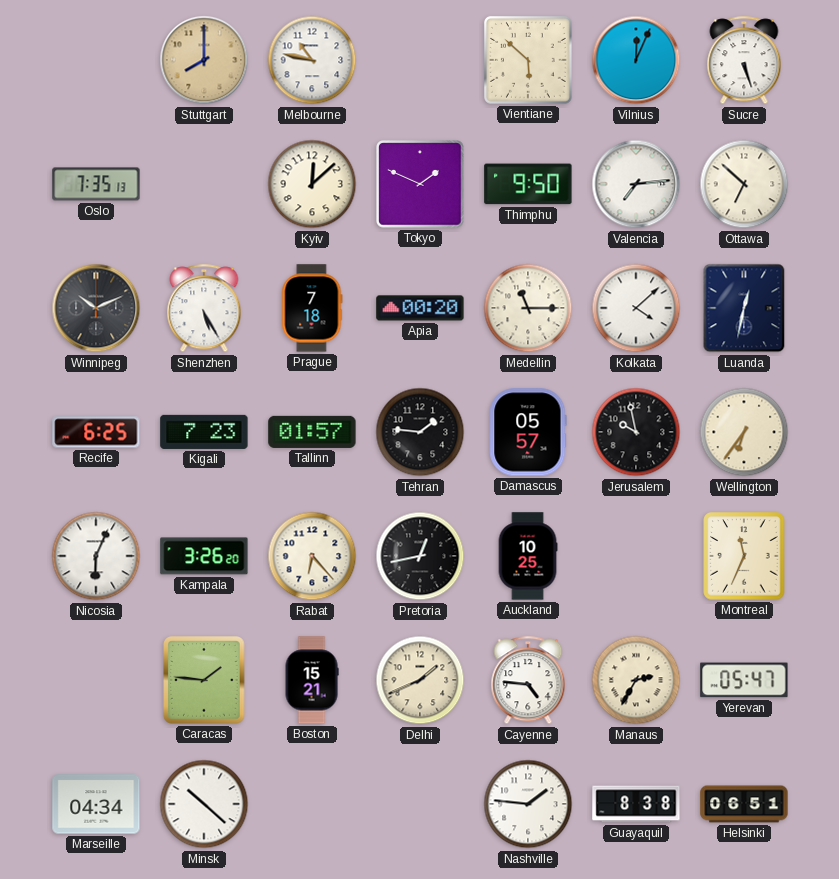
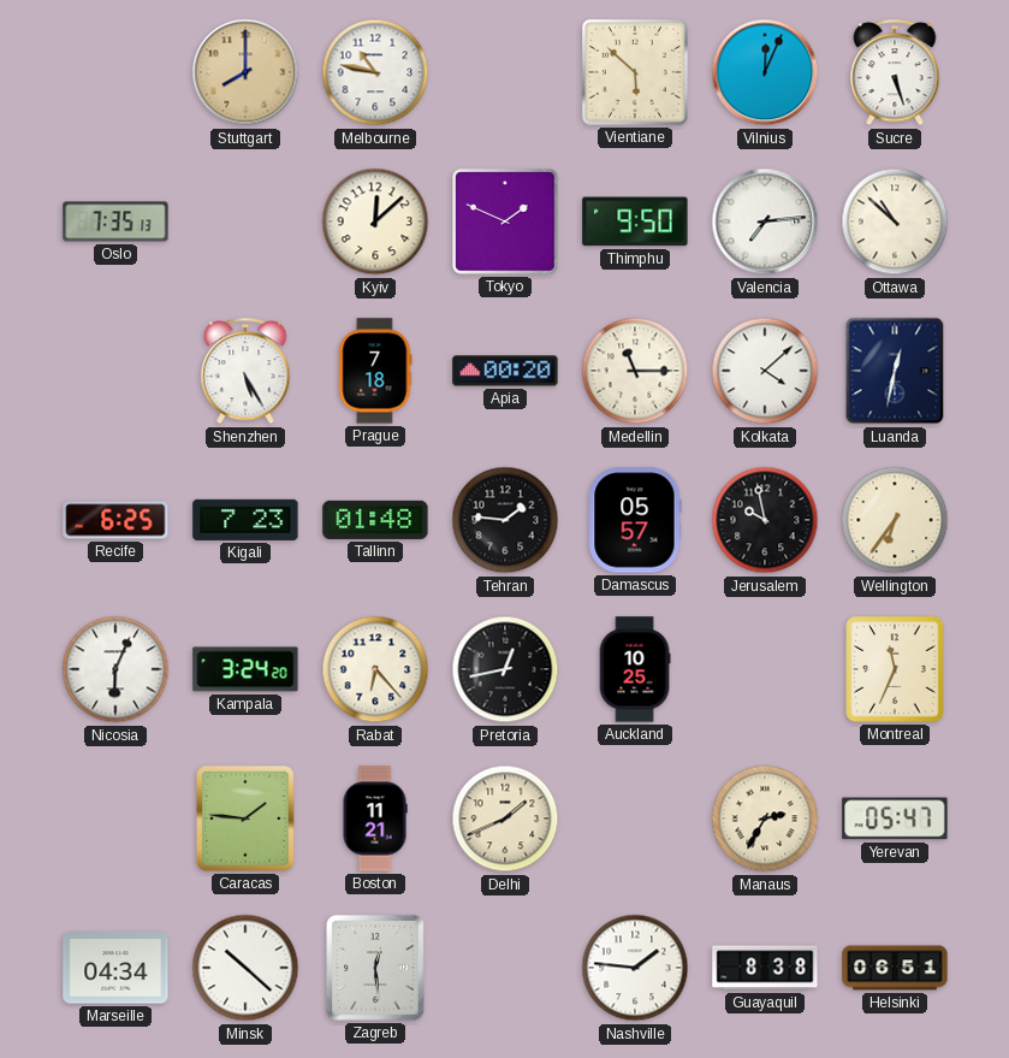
Ottawa: 6:52 -> 10:52 (895, 221)
Winnipeg: 10:11 -> none (96, 308)
Tallinn: 01:57 -> 01:48 (375, 520)
Kampala: 3:26 -> 3:24 (245, 669)
Boston: 15:21 -> 11:21 (375, 818)
Cayenne: 4:46 -> none (528, 681)
Zagreb: none -> 12:29 (375, 968)
